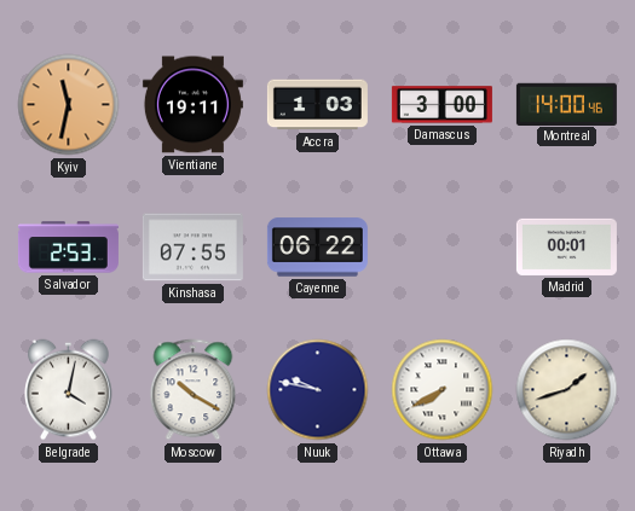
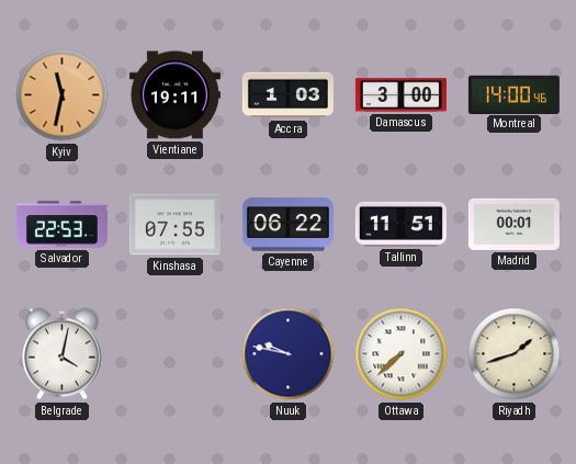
Salvador: 2:53 -> 22:53 (61, 225)
Tallinn: none -> 11:51 (400, 224)
Moscow: 10:20 -> none (194, 390)
Ottawa: 7:40 -> 7:38 (402, 354)
